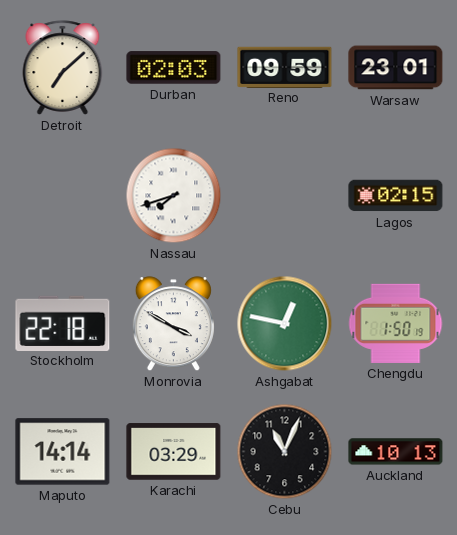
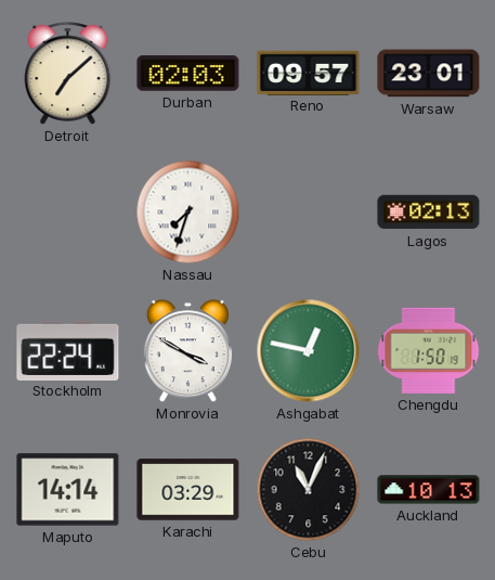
Reno: 09:59 -> 09:57 (309, 73)
Nassau: 7:42 -> 7:33 (188, 212)
Lagos: 02:15 -> 02:13 (429, 212)
Stockholm: 22:18 -> 22:24 (68, 350)
